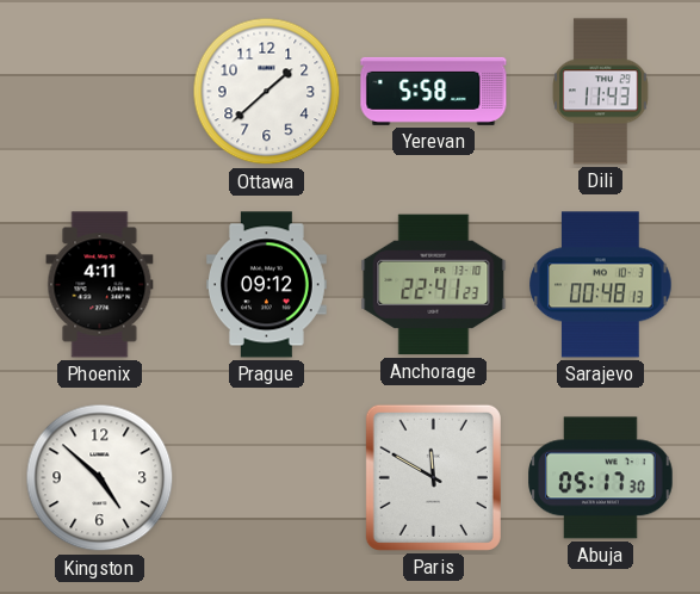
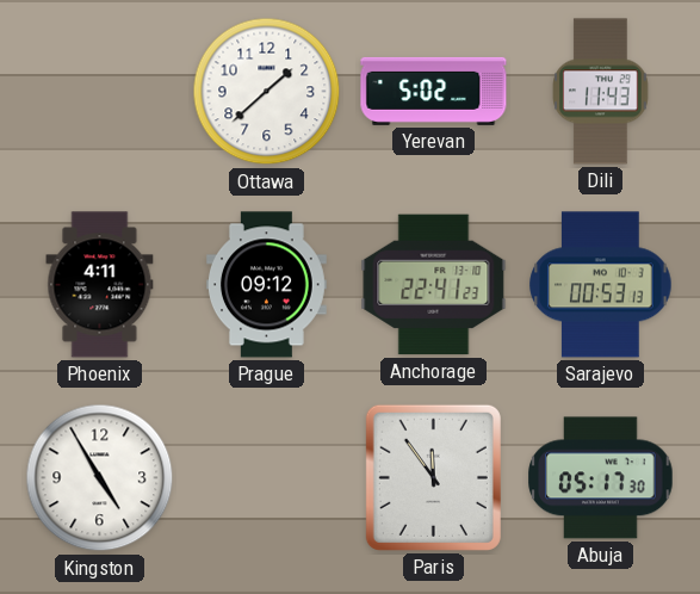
Yerevan: 5:58 -> 5:02 (434, 91)
Sarajevo: 00:48 -> 00:53 (601, 285)
Kingston: 4:52 -> 4:55 (100, 478)
Paris: 11:50 -> 11:54 (433, 477)
